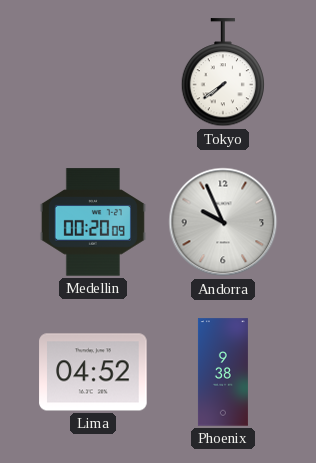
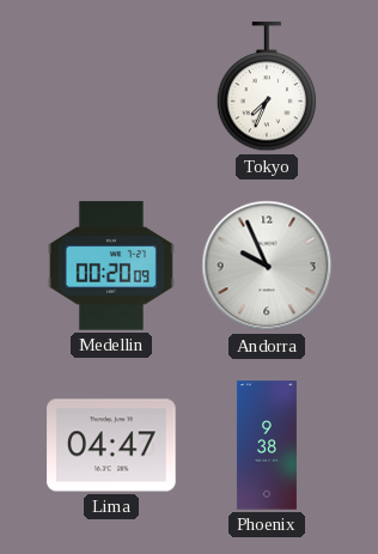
Tokyo: 7:39 -> 7:34 (266, 87)
Lima: 04:52 -> 04:47 (111, 445)
